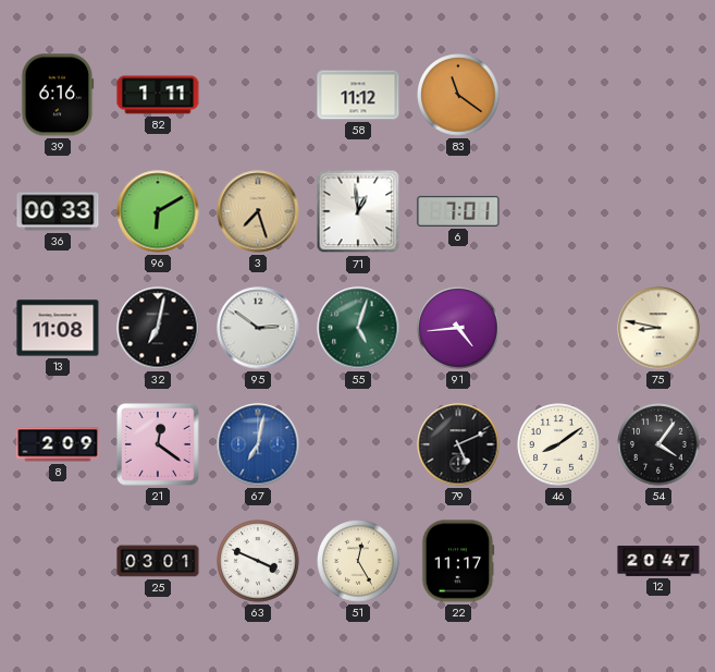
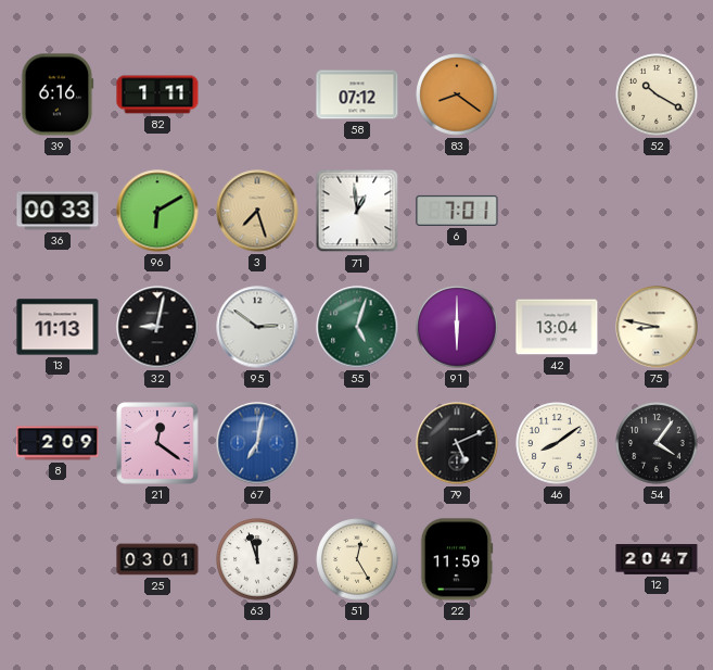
58: 11:12 -> 07:12 (357, 94)
83: 11:21 -> 8:21 (457, 94)
52: none -> 10:20 (657, 94)
13: 11:08 -> 11:13 (58, 327)
32: 7:02 -> 9:02 (157, 327)
91: 4:44 -> 6:00 (457, 327)
42: none -> 13:04 (557, 327)
63: 3:49 -> 11:57 (257, 559)
22: 11:17 -> 11:59 (457, 559)
